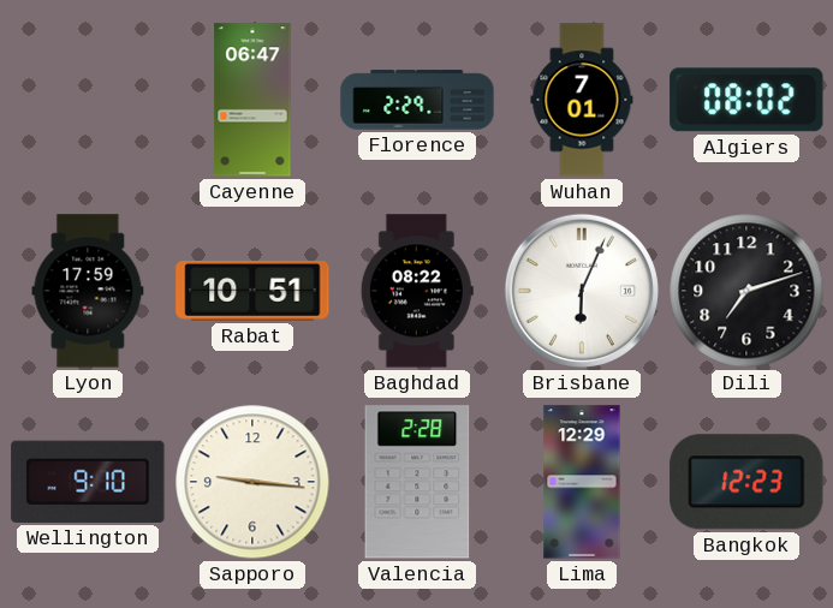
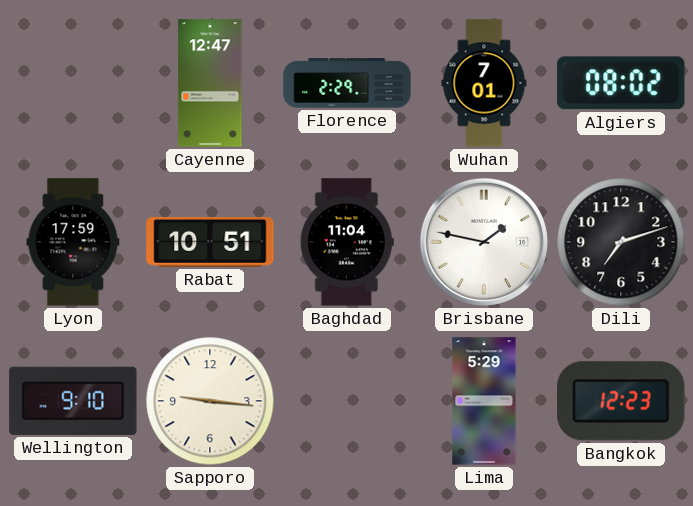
Cayenne: 06:47 -> 12:47 (210, 83)
Baghdad: 08:22 -> 11:04 (347, 242)
Brisbane: 6:04 -> 1:47 (484, 242)
Valencia: 2:28 -> none (417, 482)
Lima: 12:29 -> 5:29 (484, 401)
